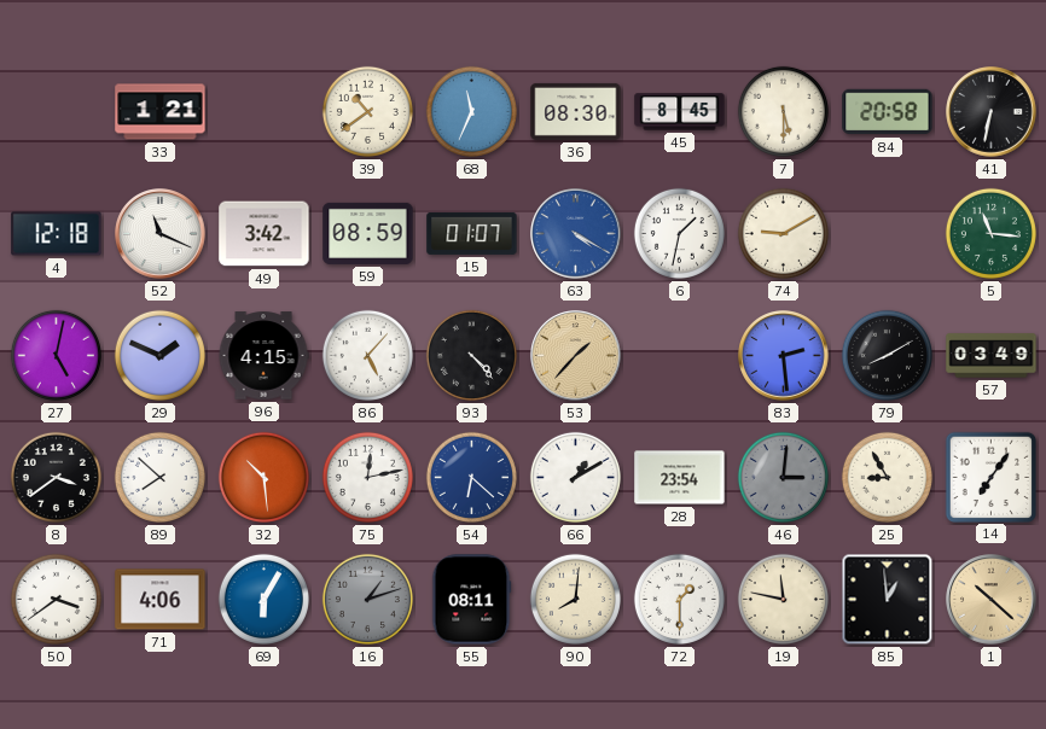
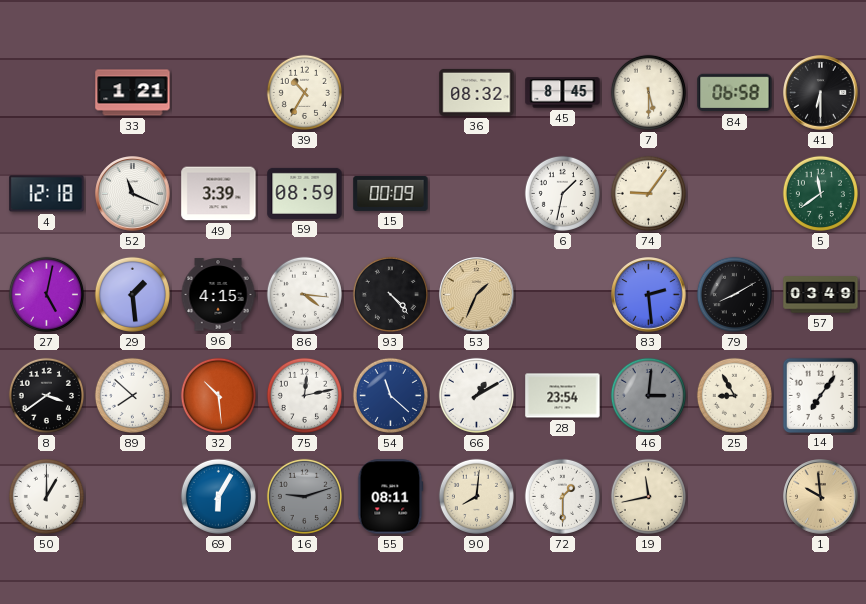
39: 10:39 -> 10:35 (304, 92)
68: 11:34 -> none (471, 111)
36: 08:30 -> 08:32 (477, 92)
84: 20:58 -> 06:58 (735, 93)
41: 6:32 -> 6:30 (821, 93)
49: 3:42 -> 3:39 (219, 194)
15: 01:07 -> 00:09 (391, 193)
63: 4:20 -> none (576, 234)
74: 9:10 -> 9:06 (648, 193)
5: 11:16 -> 11:39 (820, 193)
29: 1:49 -> 1:29 (132, 294)
86: 5:07 -> 4:16 (304, 294)
53: 1:37 -> 1:34 (477, 295)
54: 6:22 -> 11:22 (390, 395)
50: 3:39 -> 1:00 (46, 496)
71: 4:06 -> none (161, 600)
16: 1:12 -> 9:12 (304, 496)
19: 11:47 -> 11:43 (648, 496)
85: 12:59 -> none (888, 600)
1: 10:22 -> 9:59 (821, 497)
